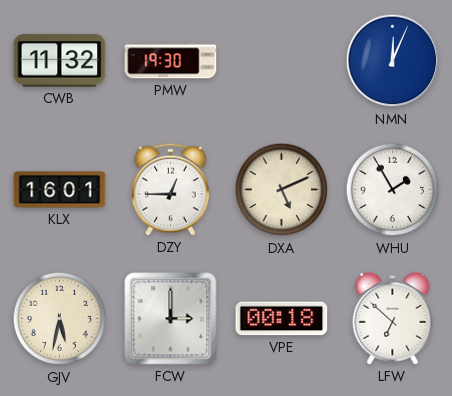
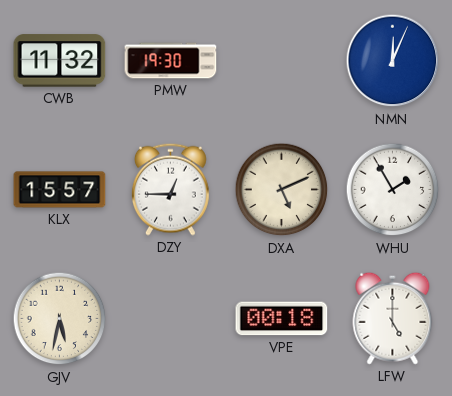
KLX: 16:01 -> 15:57 (60, 190)
FCW: 3:00 -> none (171, 319)
LFW: 6:52 -> 5:00 (393, 318)
